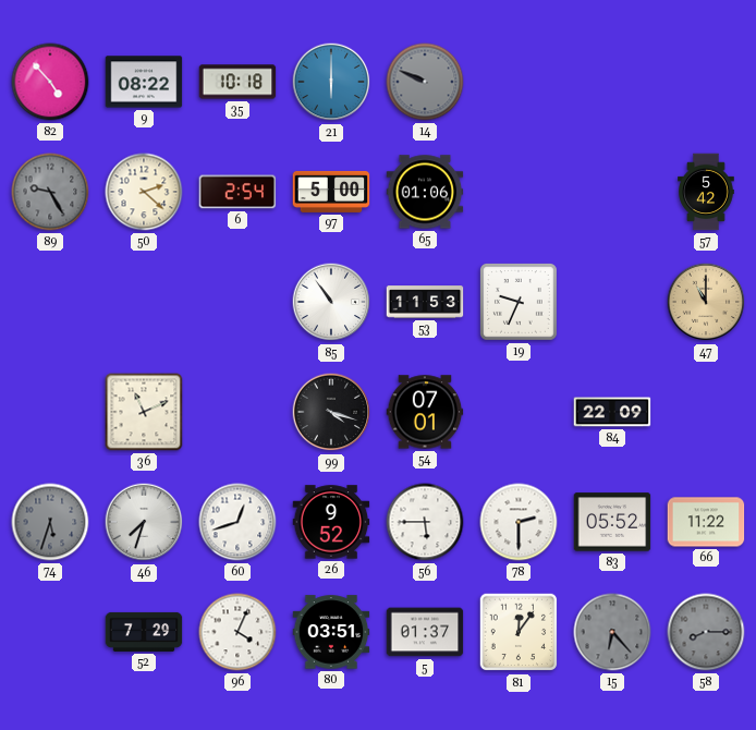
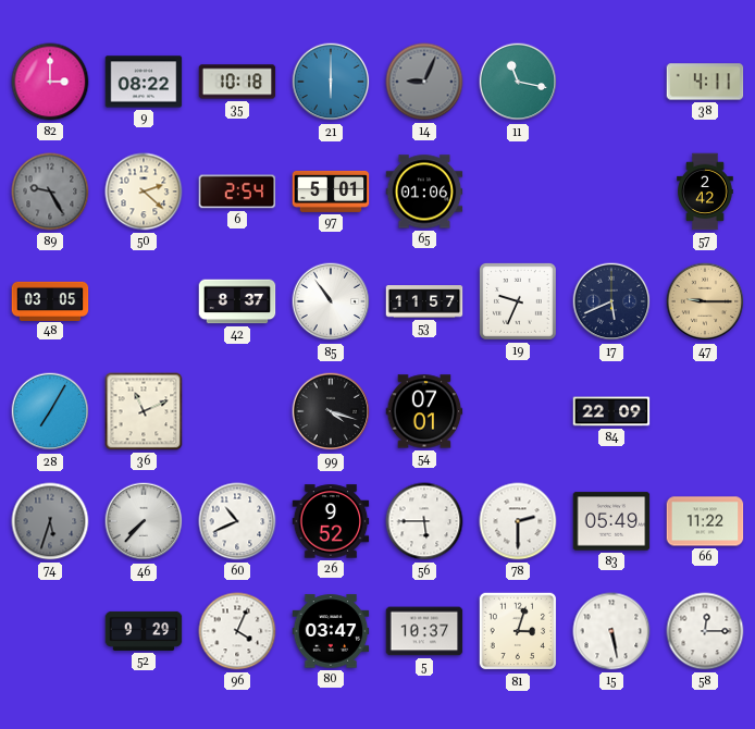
82: 4:53 -> 3:00 (50, 82)
14: 9:49 -> 9:04 (424, 82)
11: none -> 11:17 (518, 82)
38: none -> 4:11 (705, 82)
97: 5:00 -> 5:01 (331, 191)
57: 5:42 -> 2:42 (706, 191)
48: none -> 03:05 (50, 300)
42: none -> 8:37 (237, 301)
53: 11:53 -> 11:57 (424, 301)
17: none -> 5:41 (611, 301)
47: 11:00 -> 9:15 (705, 301)
28: none -> 7:05 (50, 411)
46: 7:33 -> 7:37 (144, 521)
60: 12:42 -> 10:41 (237, 521)
83: 05:52 -> 05:49 (611, 521)
52: 7:29 -> 9:29 (144, 631)
80: 03:51 -> 03:47 (331, 631)
5: 01:37 -> 10:37 (424, 631)
81: 12:06 -> 3:03 (518, 631)
15: 6:23 -> 5:28 (611, 631)
15 dial: grey -> white (611, 631)
58: 8:15 -> 12:15 (705, 631)
58 dial: grey -> white (705, 631)
